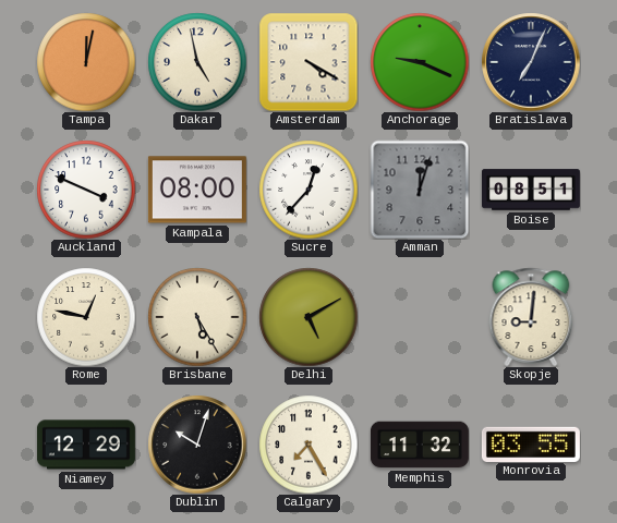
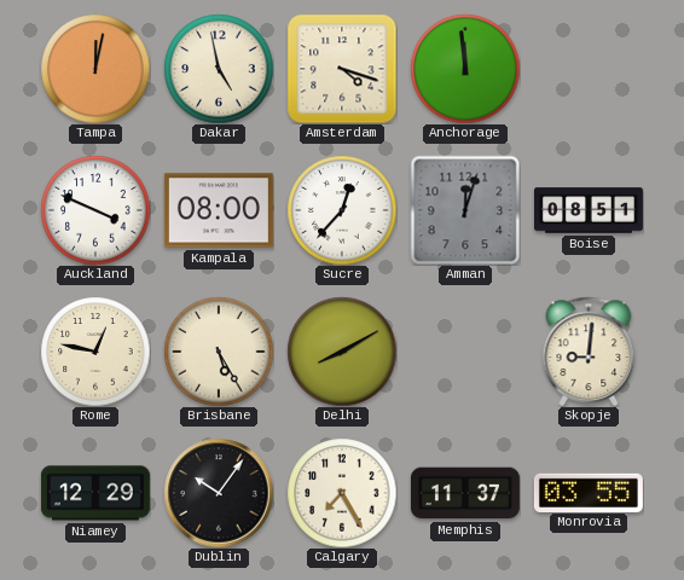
Amsterdam: 4:20 -> 4:18 (342, 69)
Anchorage: 9:19 -> 11:59 (465, 69)
Bratislava: 7:04 -> none (531, 62)
Delhi: 5:10 -> 8:10 (342, 352)
Dublin: 10:03 -> 10:06 (219, 493)
Memphis: 11:32 -> 11:37 (465, 493)
